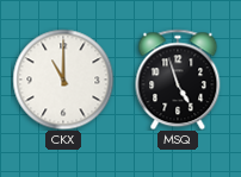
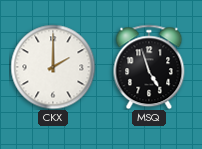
CKX: 11:00 -> 2:00 (53, 67)
